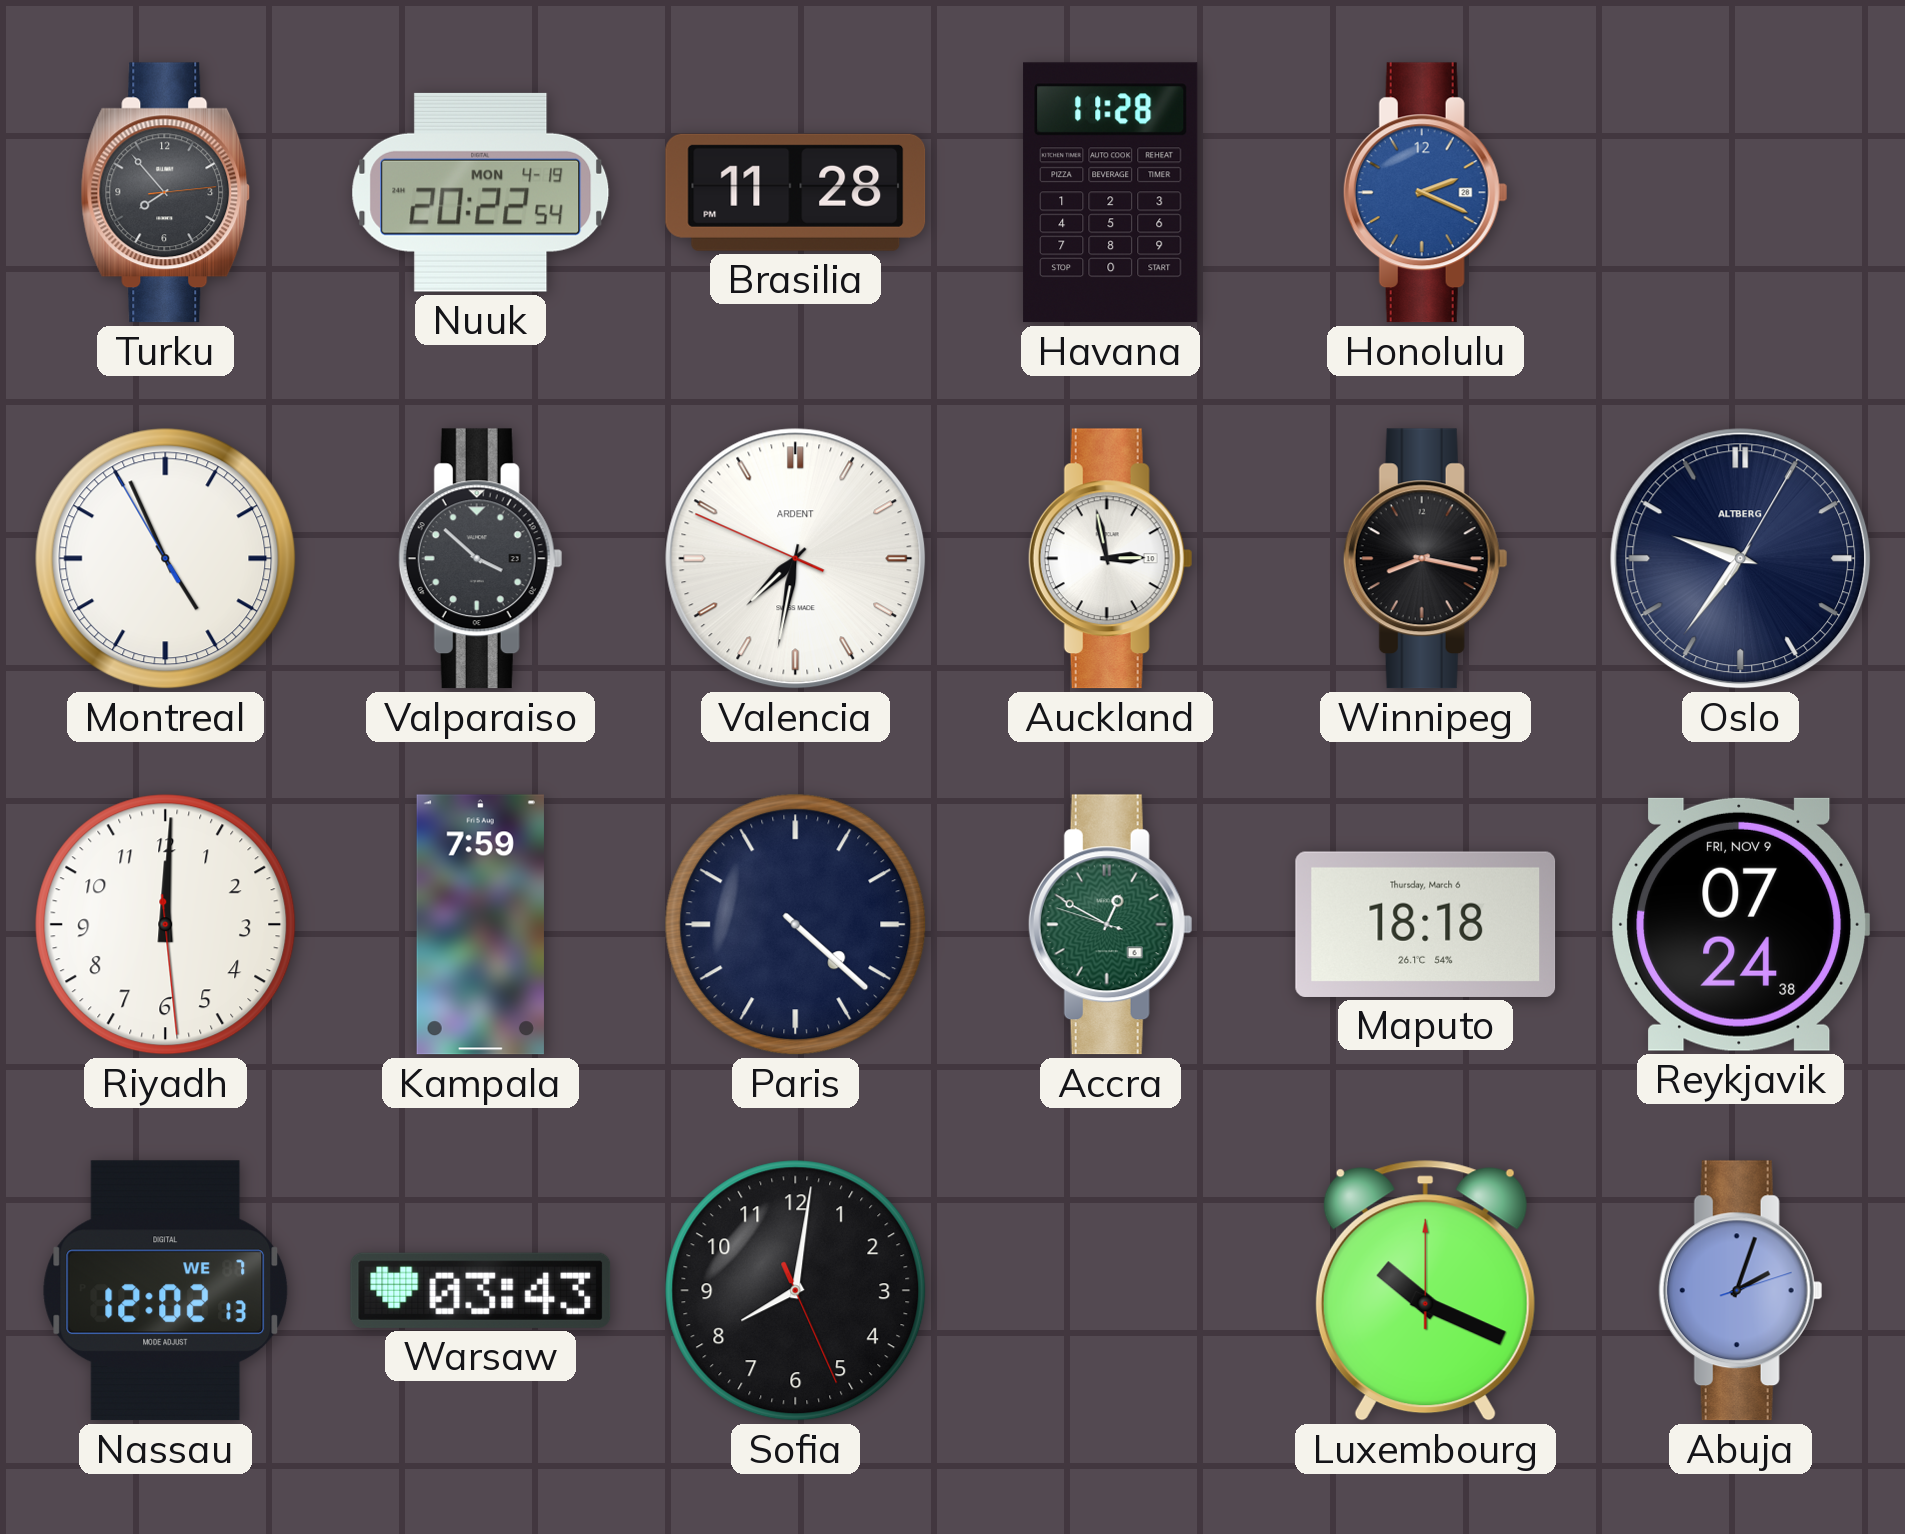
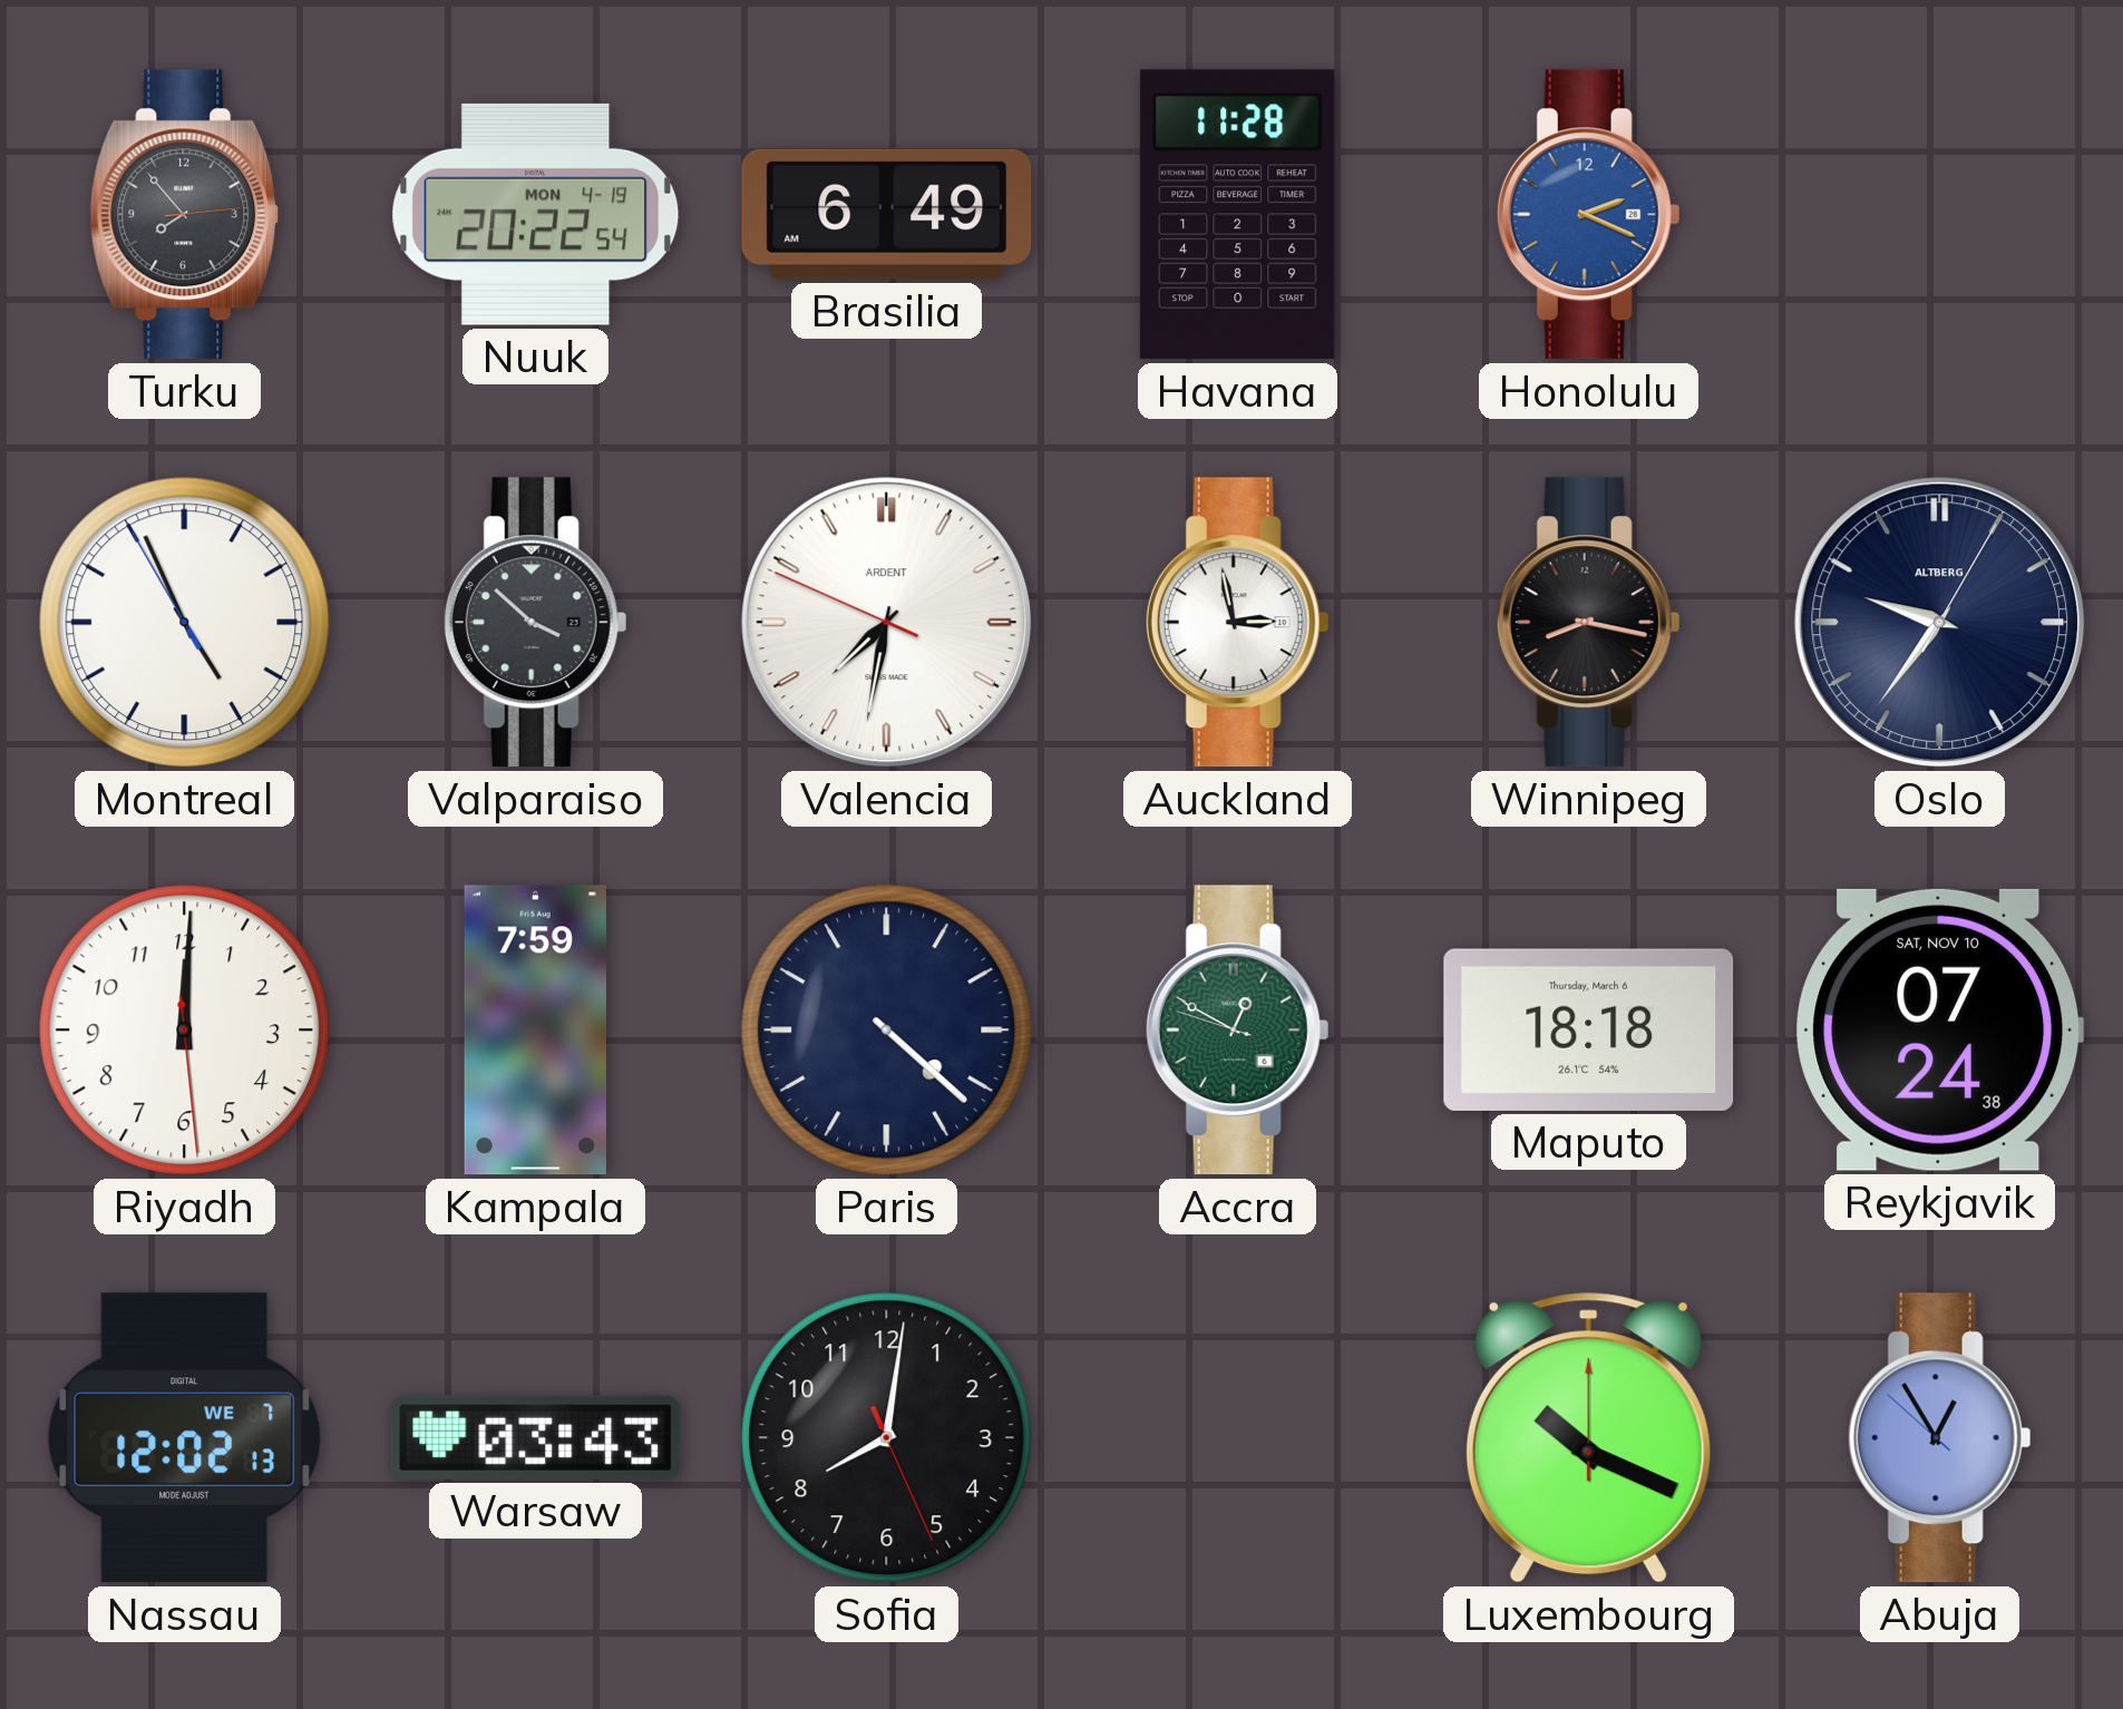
Brasilia: 11:28 -> 6:49 (887, 214)
Reykjavik date: FRI, NOV 9 -> SAT, NOV 10 (1940, 1029)
Abuja: 2:03 -> 12:54 (1939, 1438)
